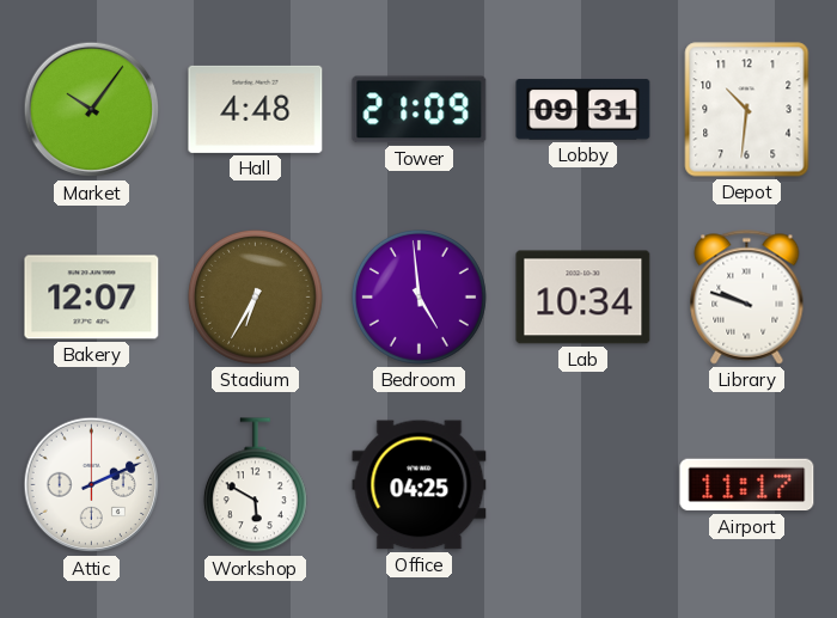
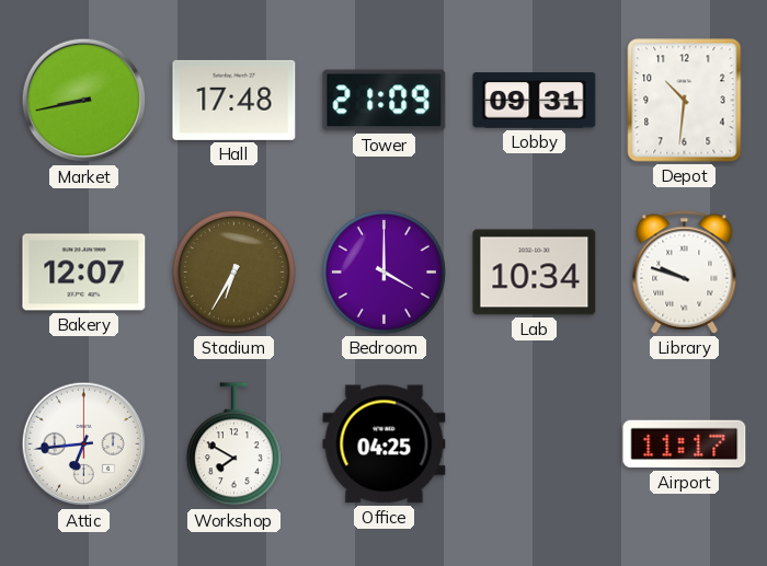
Market: 10:06 -> 8:43 (84, 101)
Hall: 4:48 -> 17:48 (234, 100)
Bedroom: 4:59 -> 4:00 (383, 272)
Attic: 2:11 -> 6:44 (84, 444)
Workshop: 5:50 -> 7:50 (233, 444)
